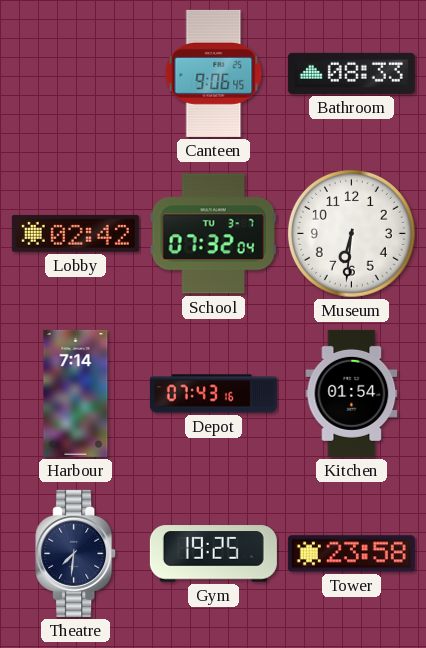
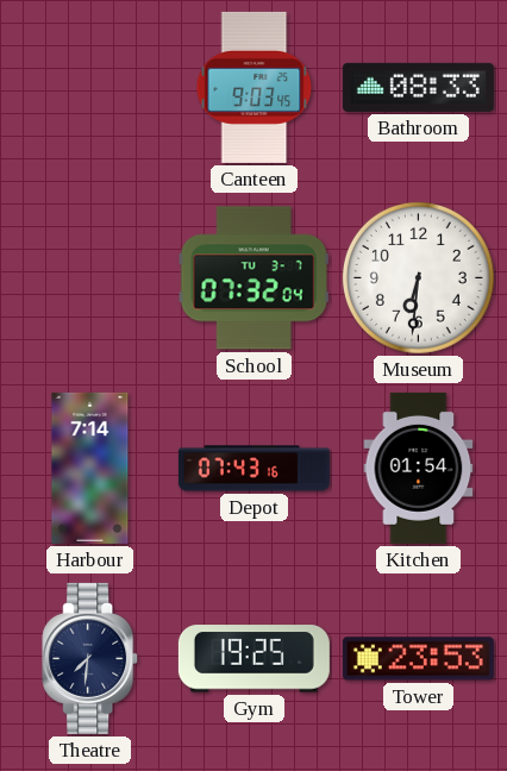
Canteen: 9:06 -> 9:03 (255, 87)
Lobby: 02:42 -> none (75, 233)
Tower: 23:58 -> 23:53 (418, 659)
